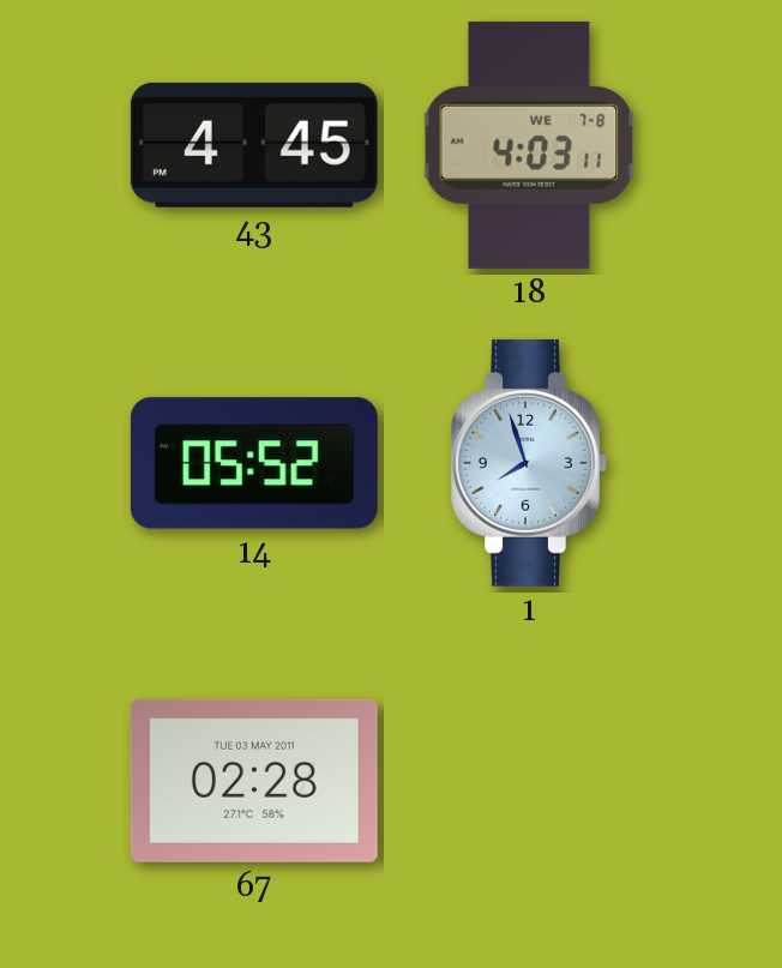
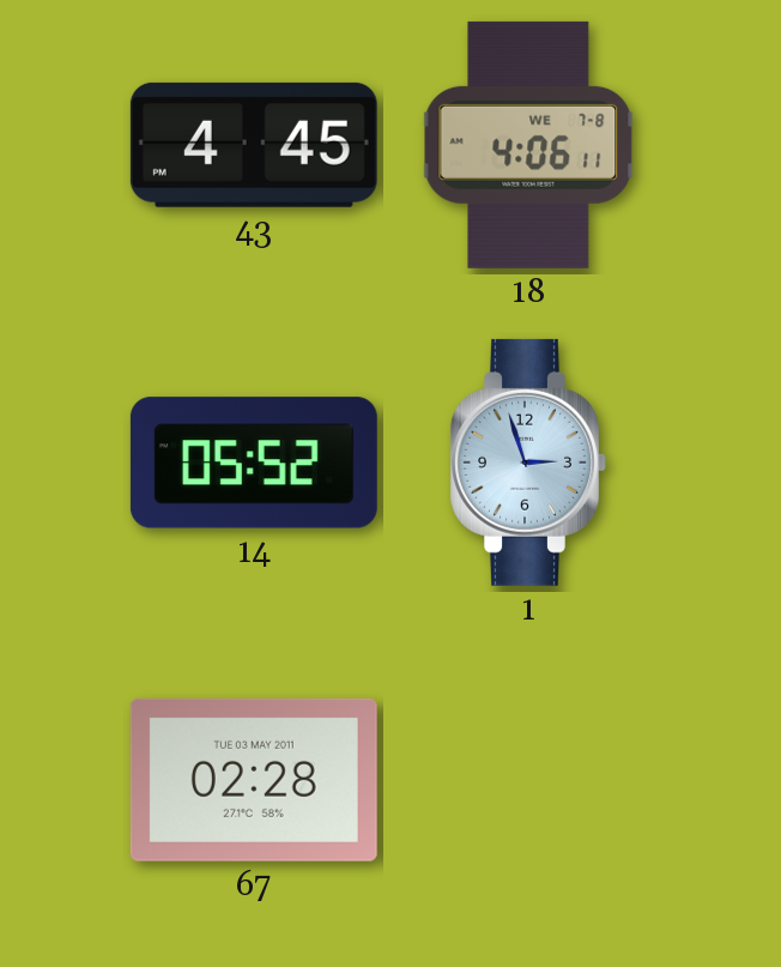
18: 4:03 -> 4:06 (528, 145)
1: 7:57 -> 2:57 (528, 463)
